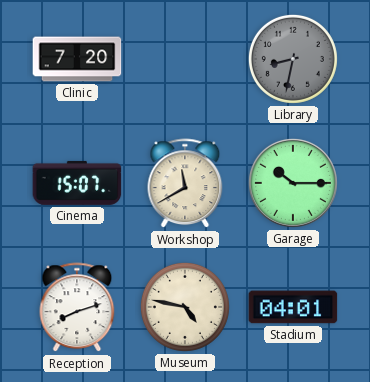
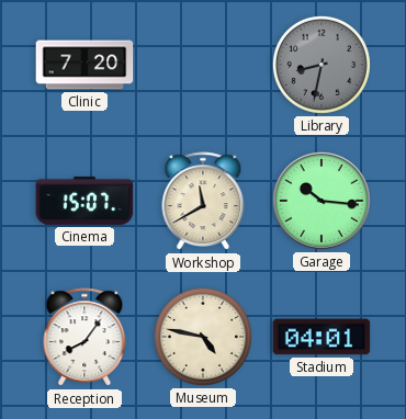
Garage: 10:15 -> 10:16 (322, 201)
Reception: 8:12 -> 8:06 (84, 338)
